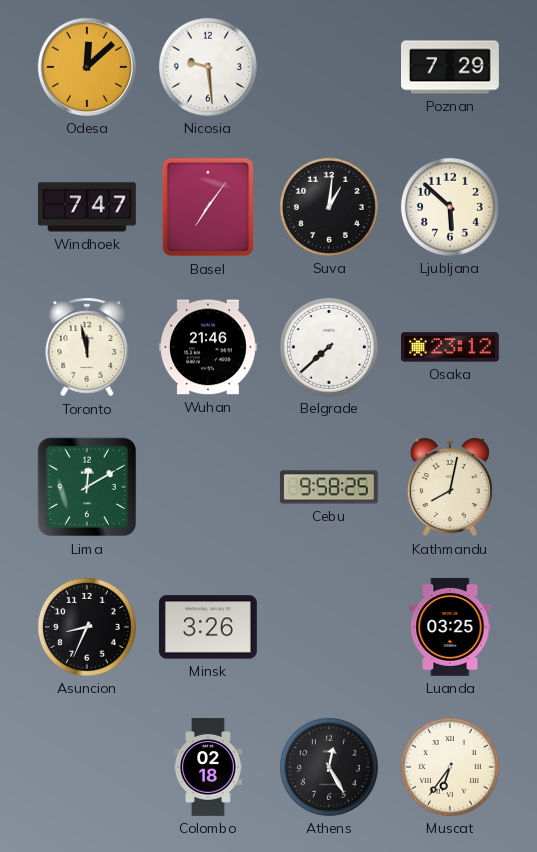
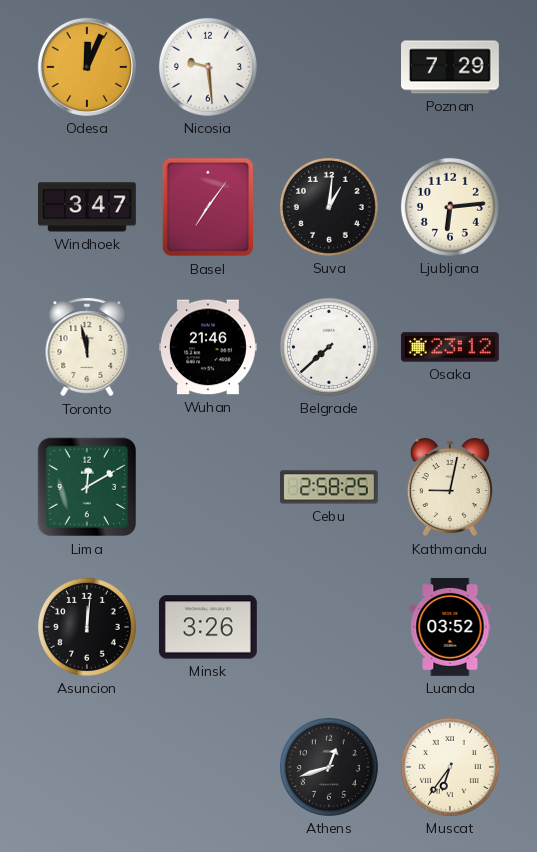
Odesa: 12:08 -> 12:04 (87, 67)
Windhoek: 7:47 -> 3:47 (87, 207)
Ljubljana: 5:52 -> 6:14 (450, 207)
Cebu: 9:58 -> 2:58 (329, 487)
Kathmandu: 8:02 -> 9:02 (450, 487)
Asuncion: 8:34 -> 12:01 (87, 627)
Luanda: 03:25 -> 03:52 (450, 627)
Colombo: 02:18 -> none (208, 768)
Athens: 12:25 -> 12:42 (329, 767)
